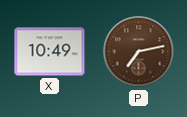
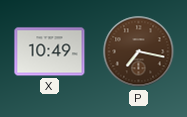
P: 7:13 -> 7:17 (139, 52)
